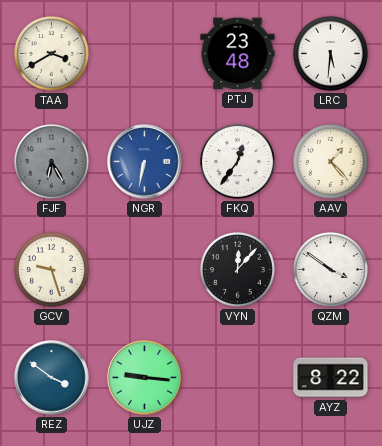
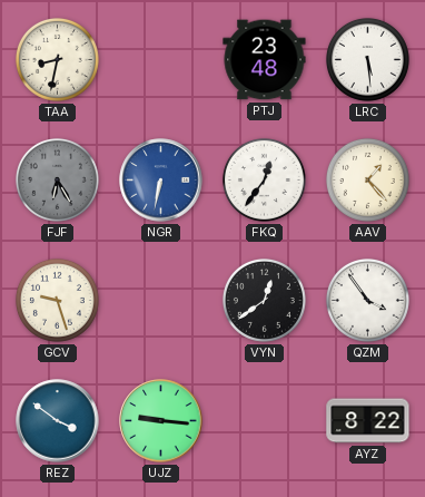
TAA: 3:40 -> 8:32 (57, 59)
LRC: 5:31 -> 5:29 (367, 59)
VYN: 12:07 -> 12:39 (264, 300)
QZM: 3:51 -> 3:54 (367, 300)
